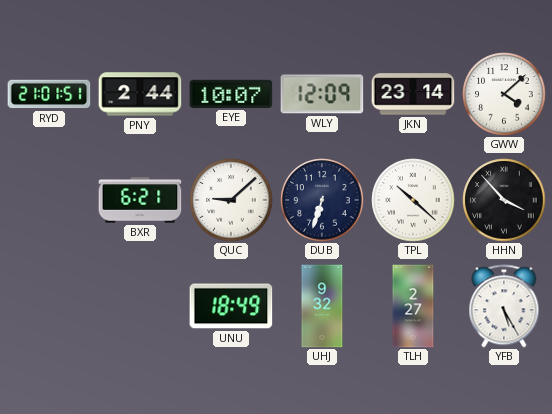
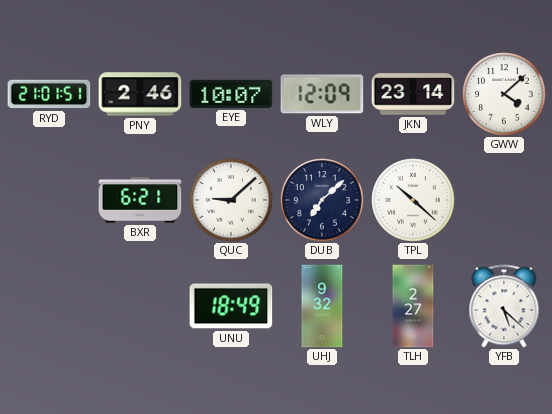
PNY: 2:44 -> 2:46 (140, 94)
DUB: 6:33 -> 7:08 (322, 200)
HHN: 3:53 -> none (504, 200)
YFB: 5:25 -> 5:22 (504, 306)
